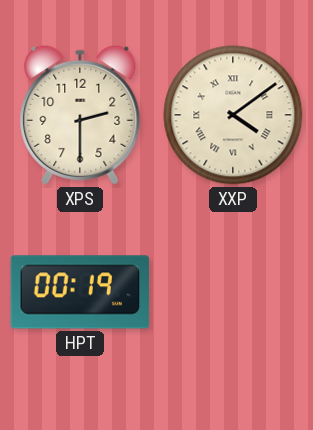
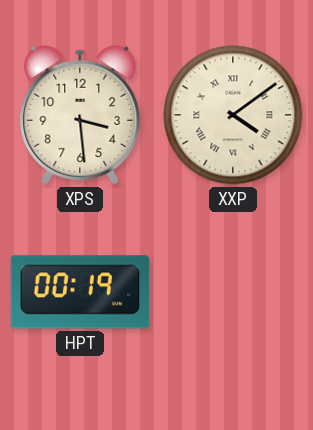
XPS: 2:30 -> 3:29 (80, 115)
